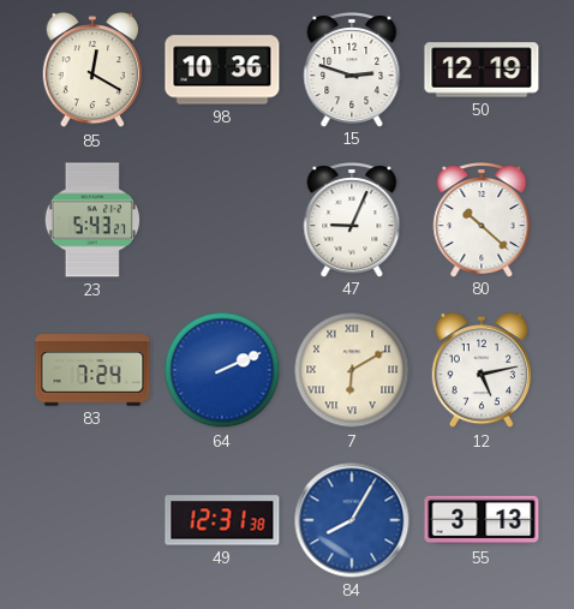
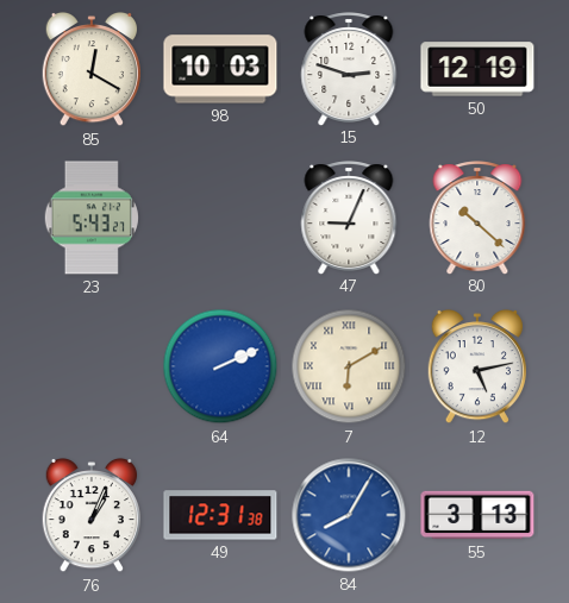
98: 10:36 -> 10:03 (220, 69)
83: 7:24 -> none (92, 370)
76: none -> 1:04 (90, 515)
